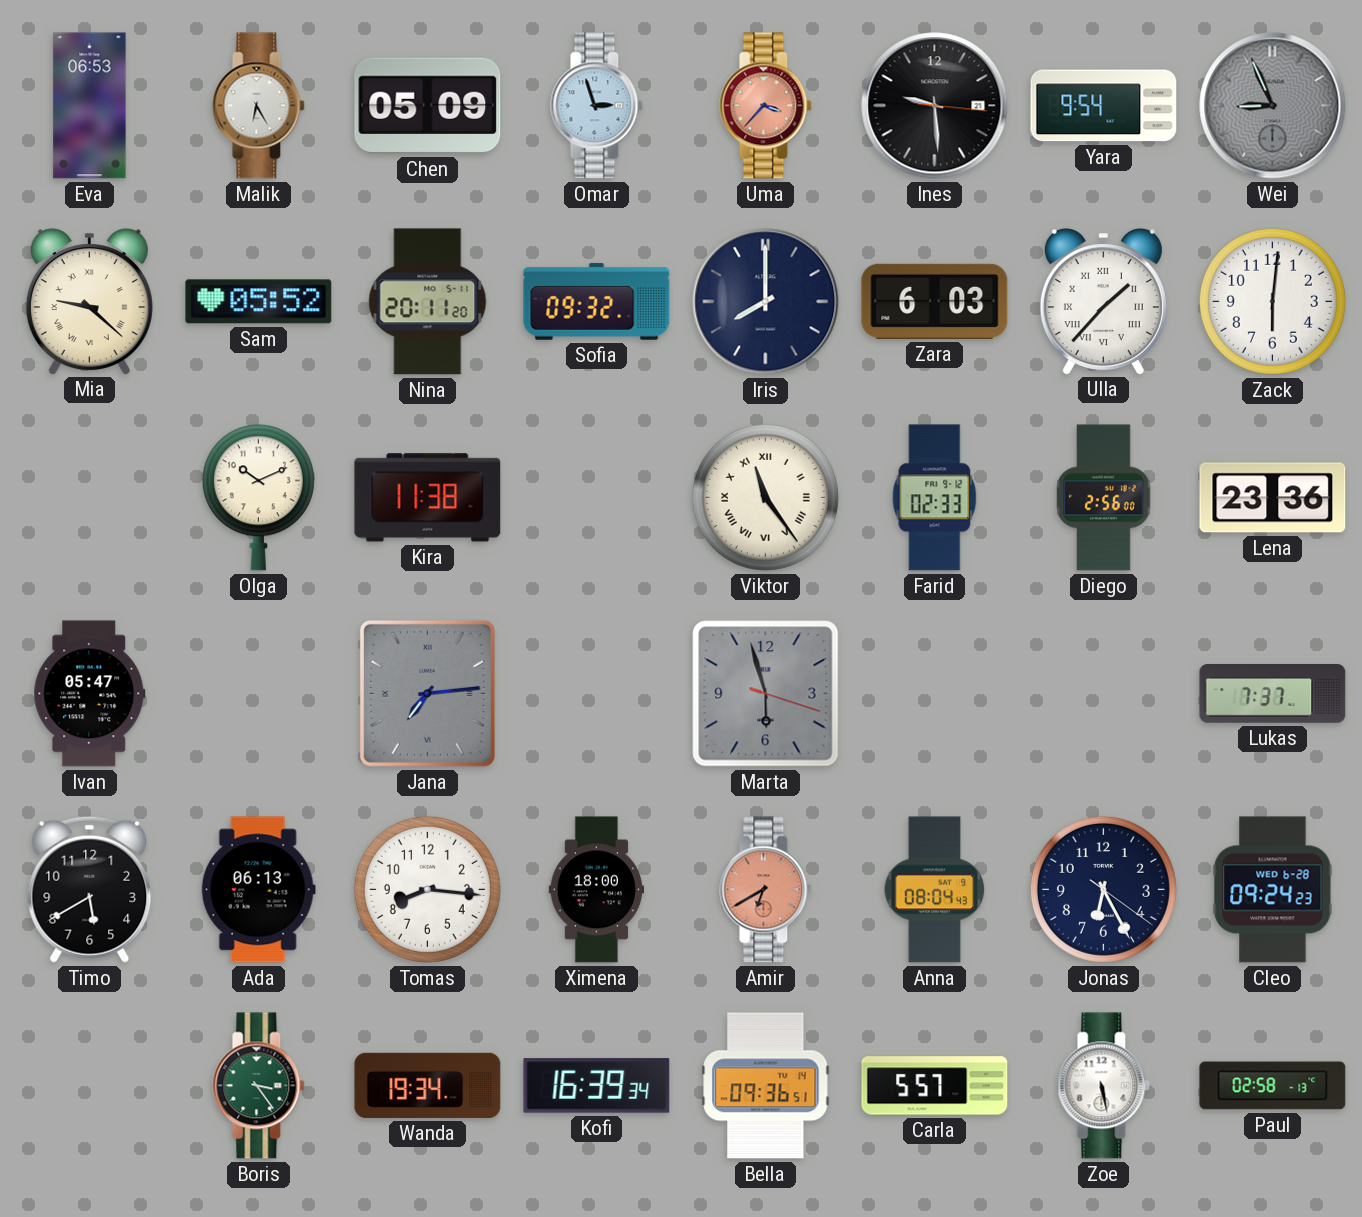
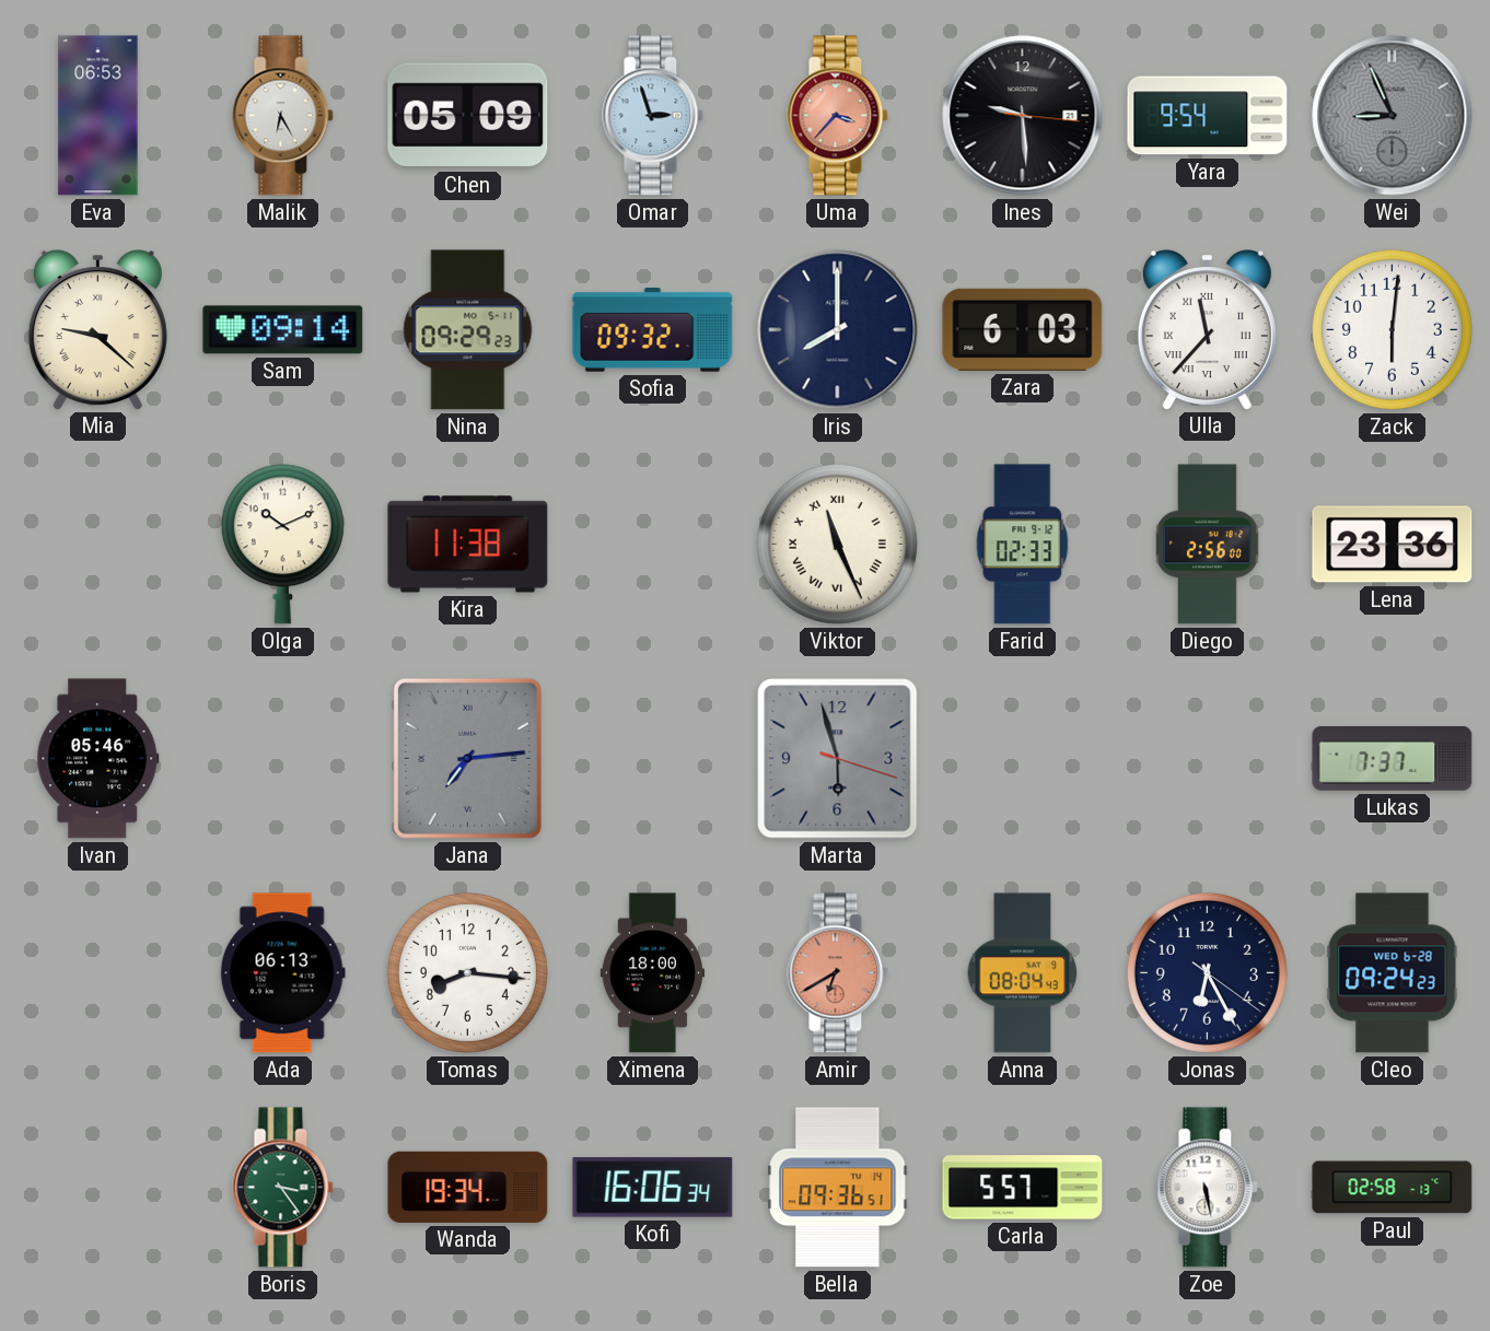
Sam: 05:52 -> 09:14 (283, 330)
Nina: 20:11 -> 09:29 (468, 330)
Ulla: 1:37 -> 11:37 (1207, 329)
Viktor: 11:24 -> 11:26 (837, 544)
Ivan: 05:47 -> 05:46 (98, 759)
Timo: 5:40 -> none (90, 889)
Kofi: 16:39 -> 16:06 (653, 1188)
